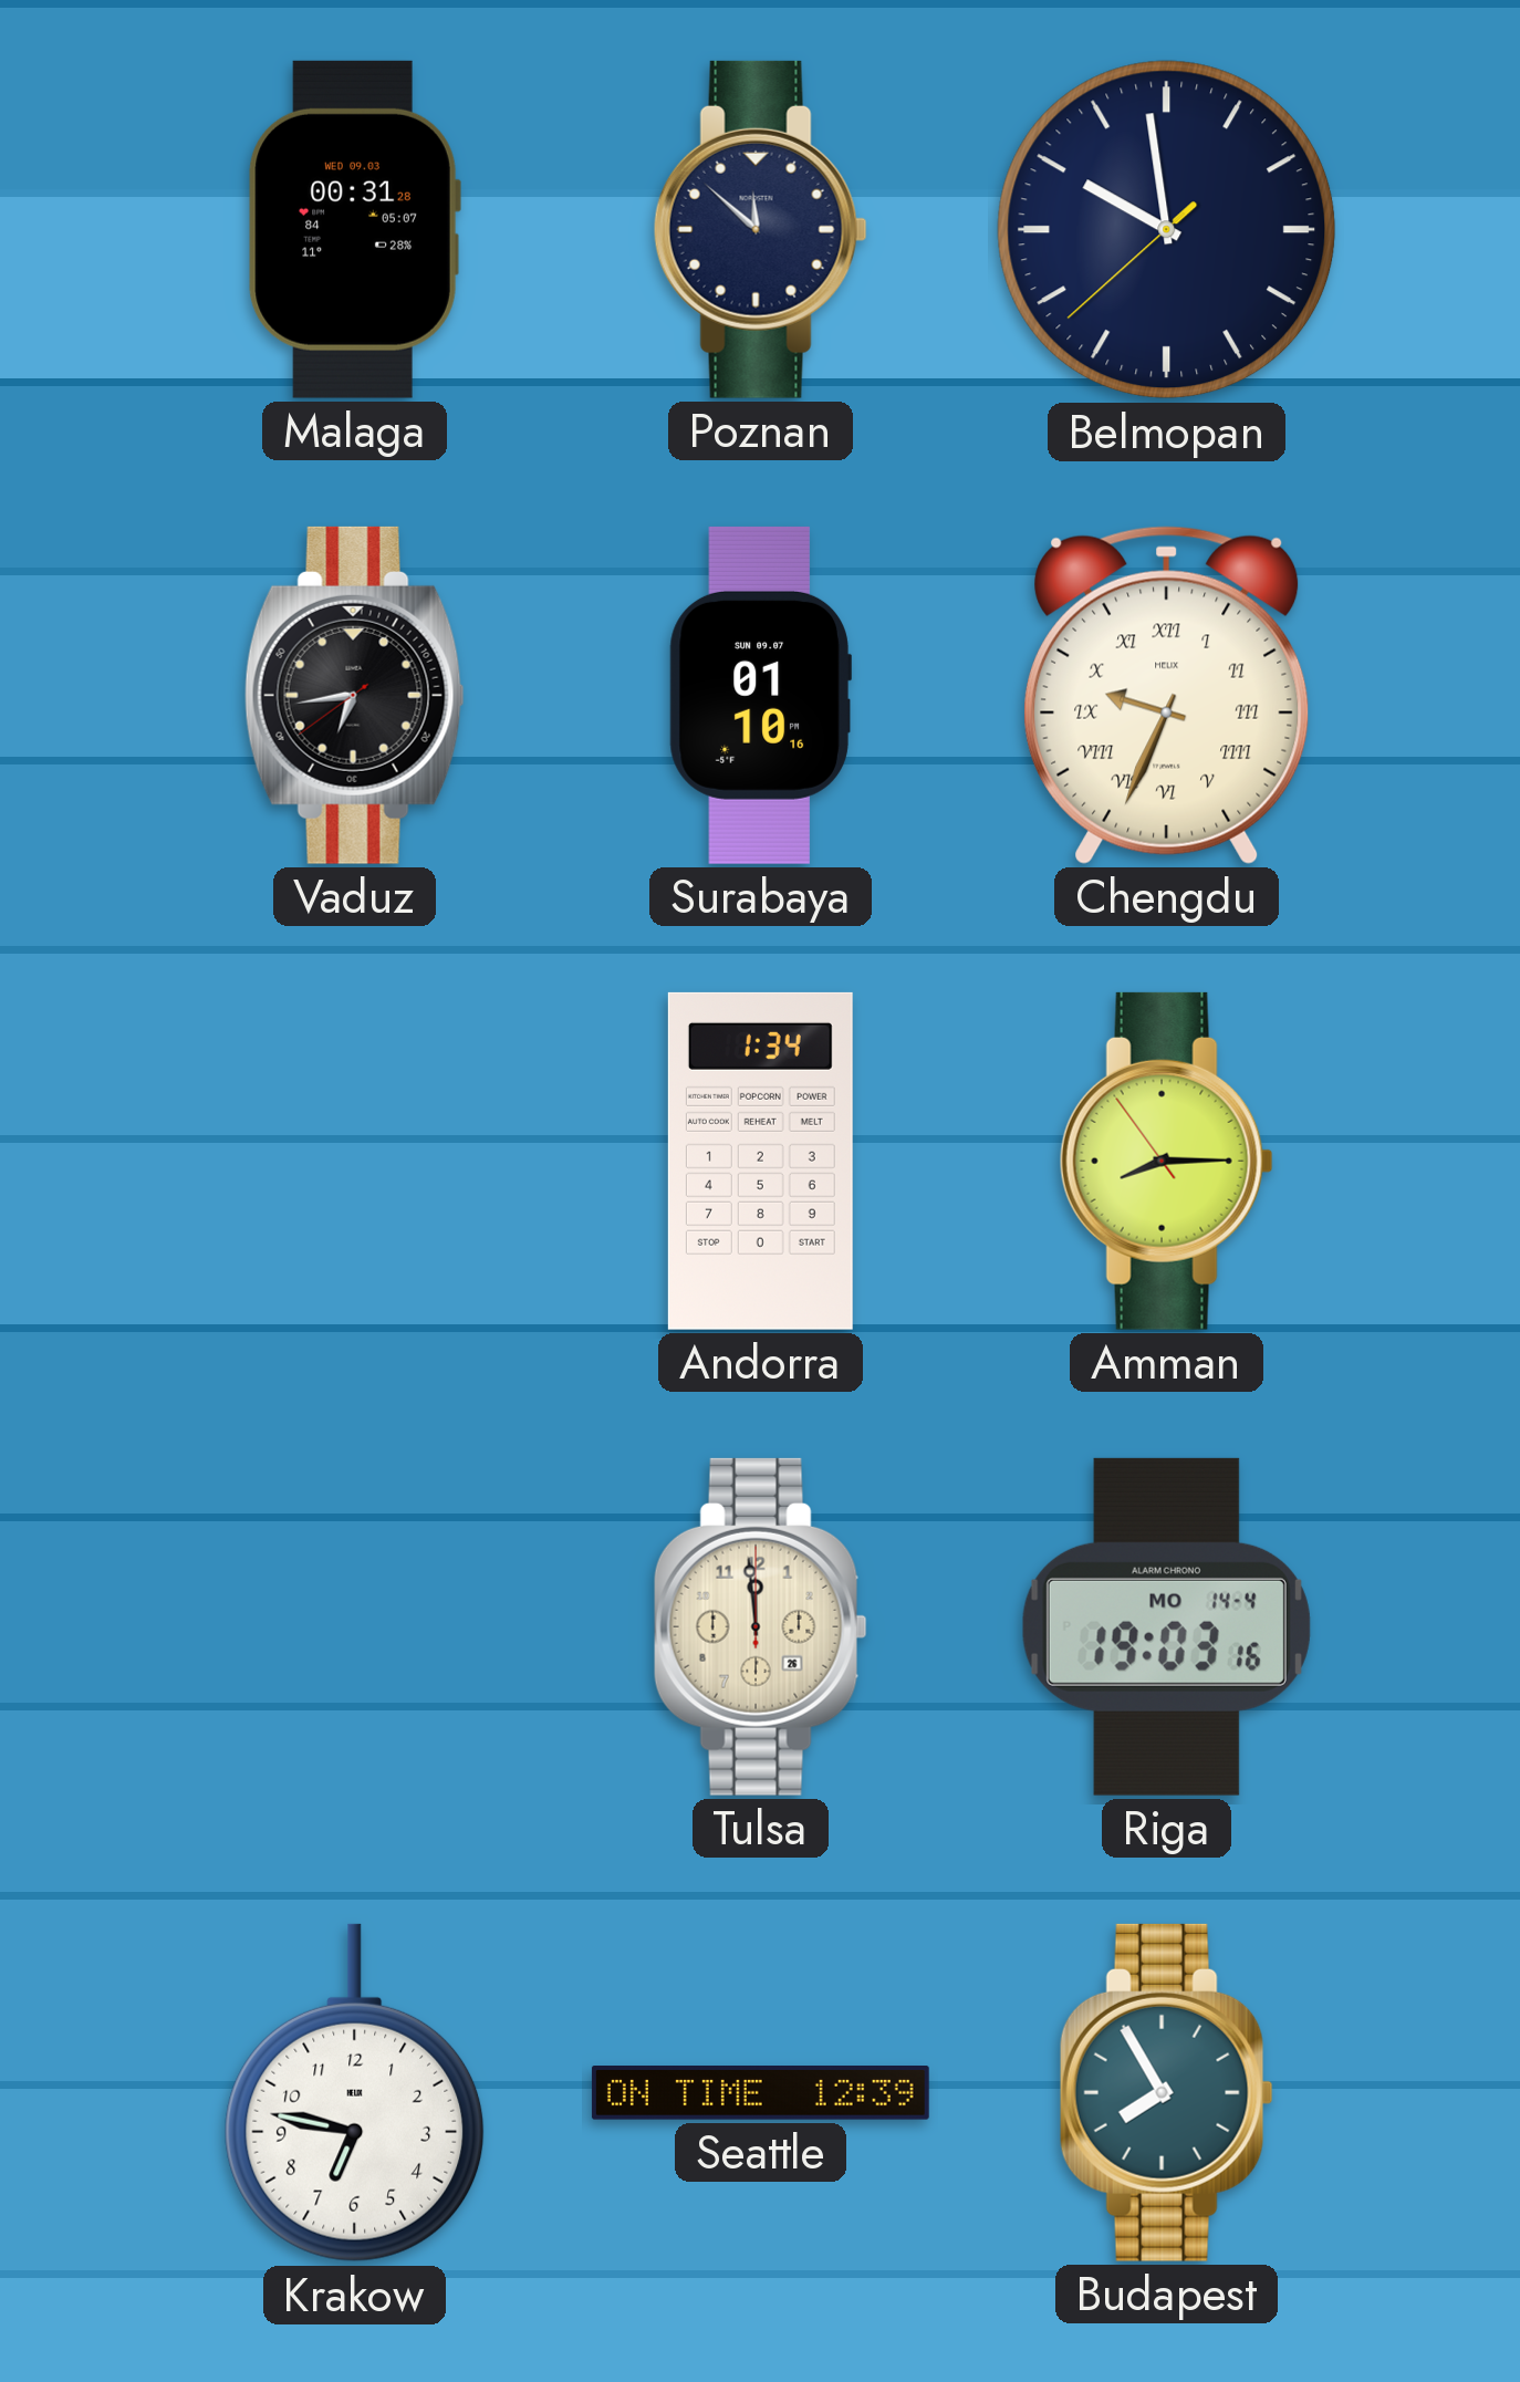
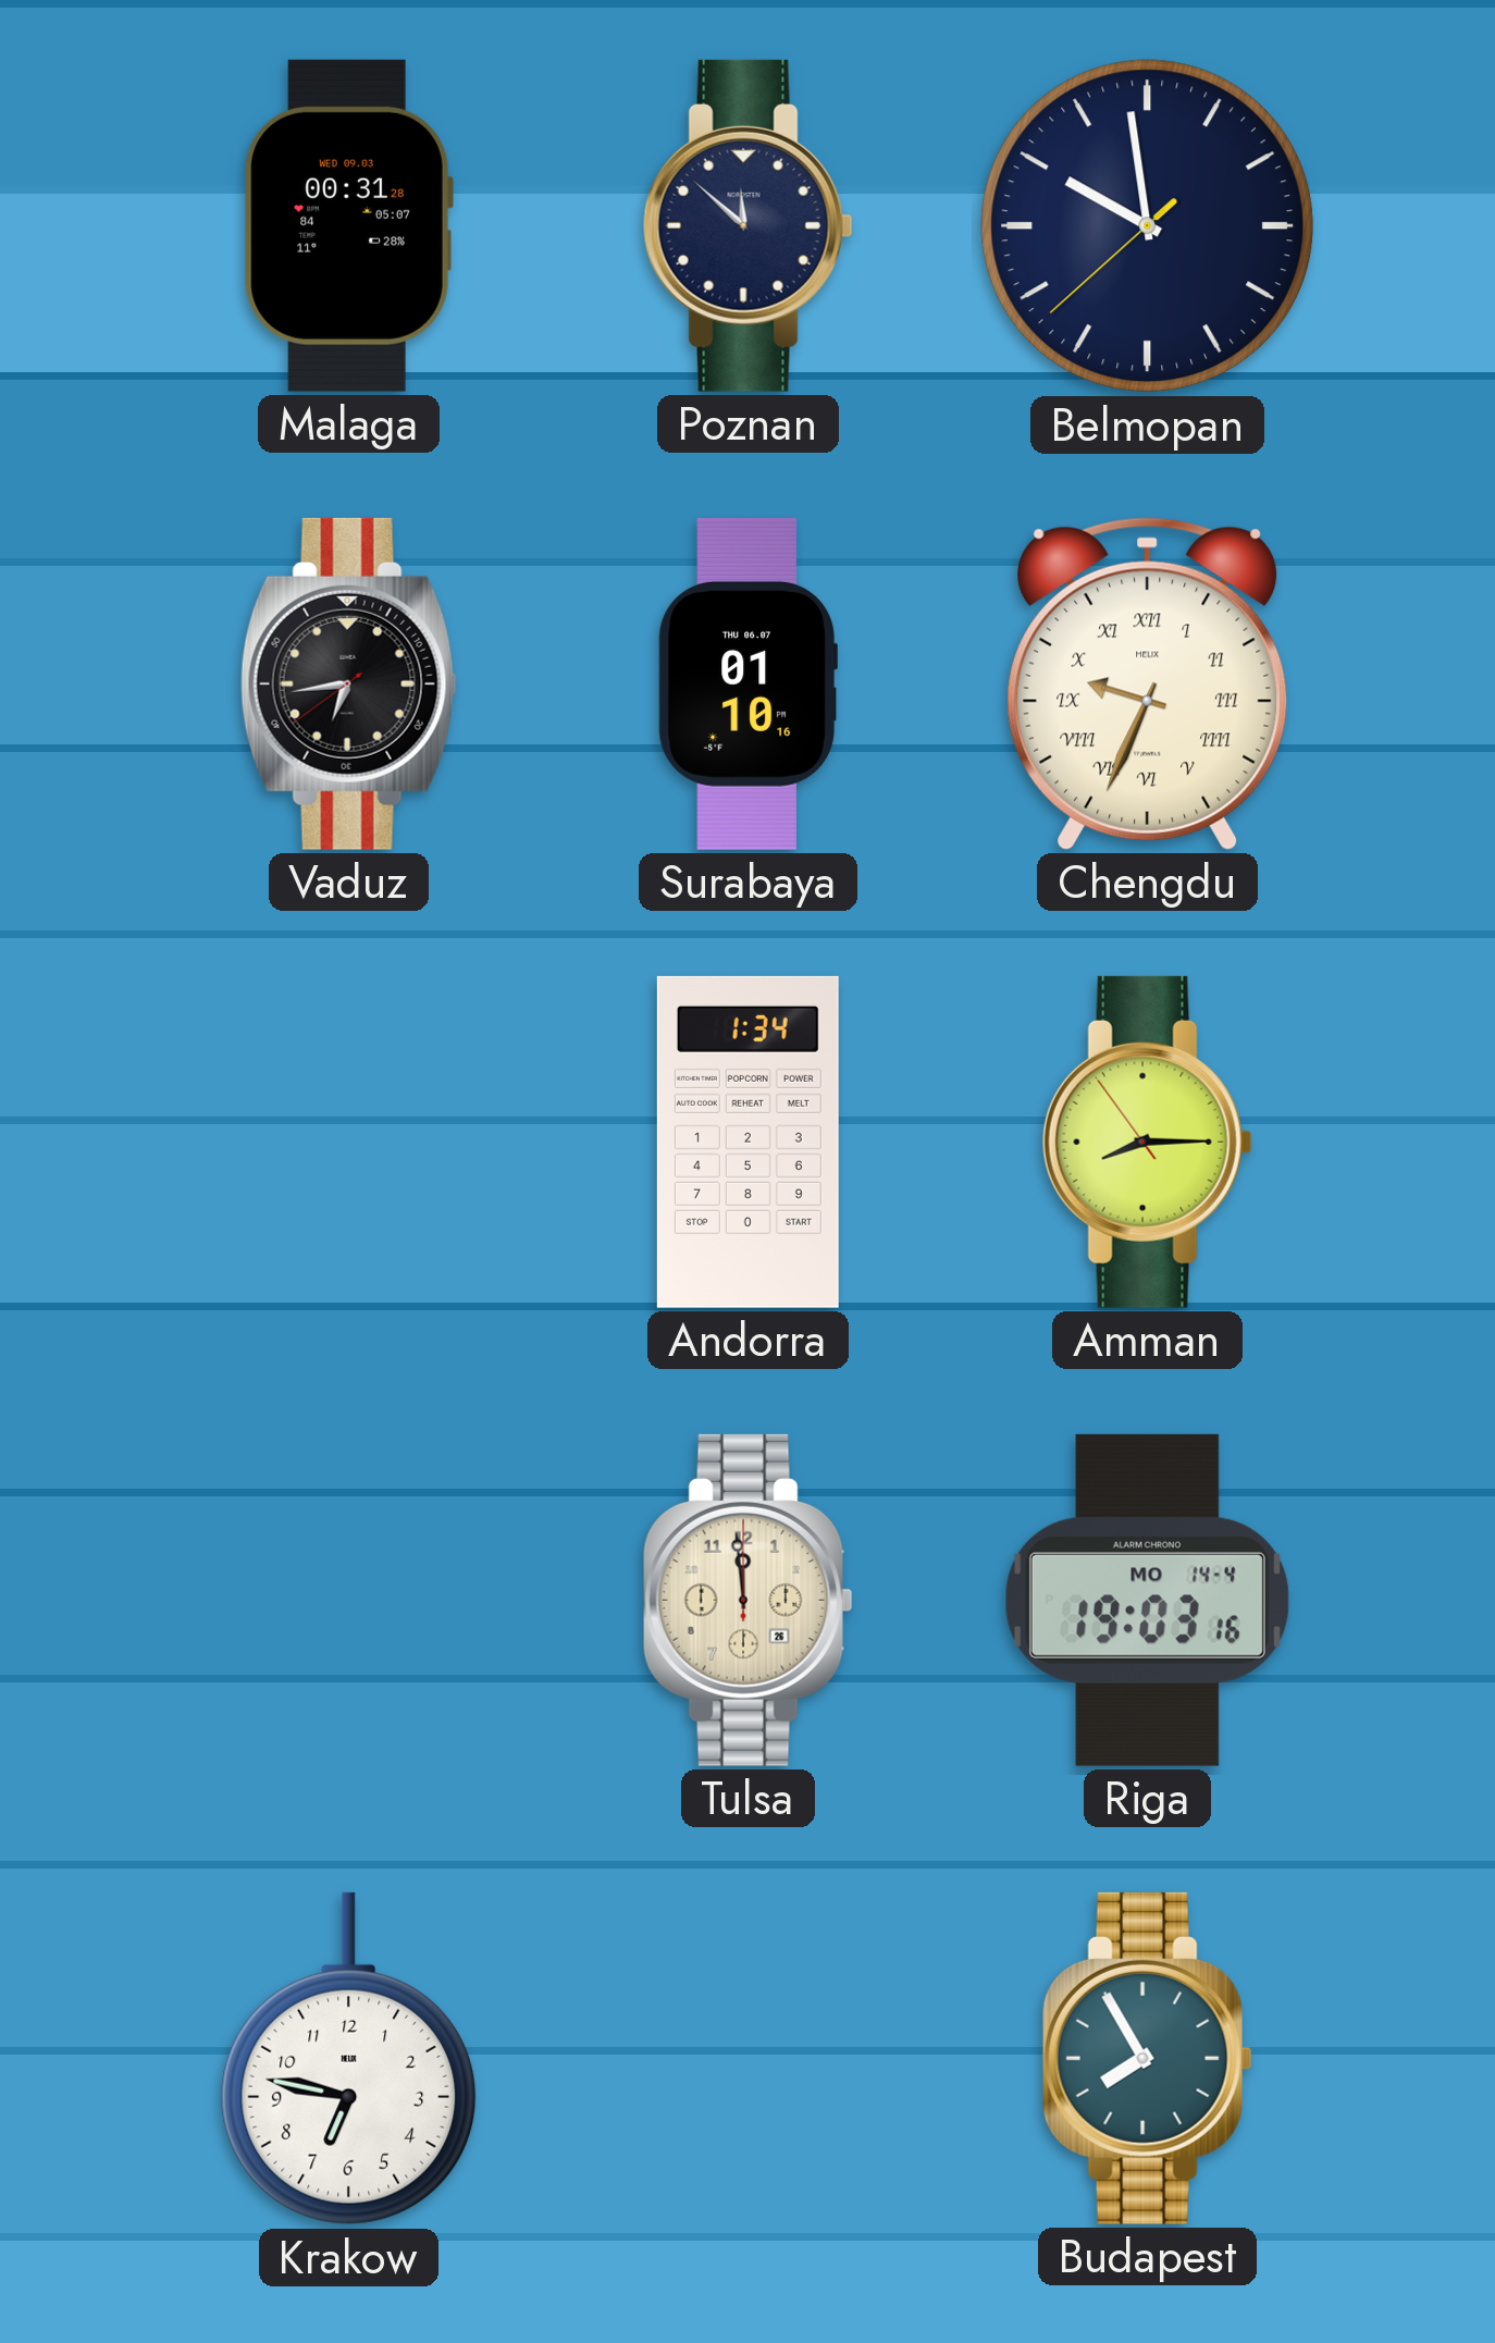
Surabaya date: SUN 09.07 -> THU 06.07 (747, 683)
Seattle: 12:39 -> none (760, 2093)
